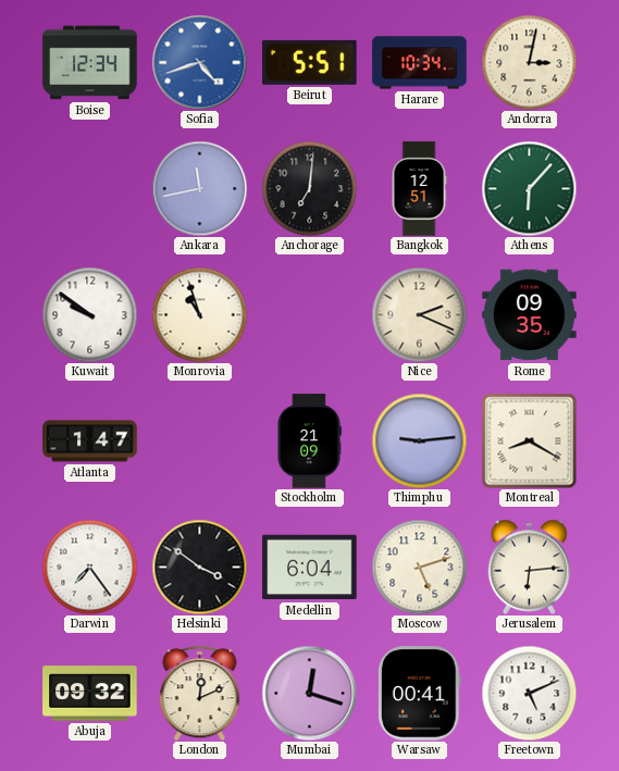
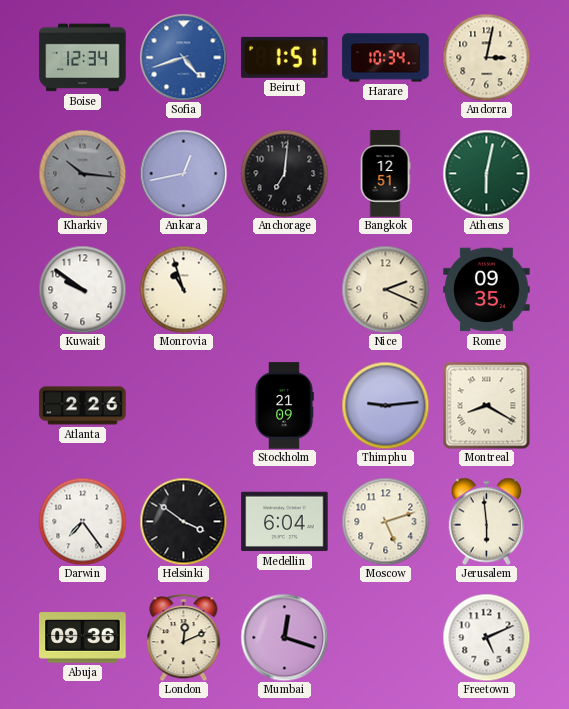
Beirut: 5:51 -> 1:51 (285, 57)
Kharkiv: none -> 10:16 (82, 173)
Ankara: 11:43 -> 12:43 (183, 173)
Athens: 6:07 -> 6:02 (486, 173)
Atlanta: 1:47 -> 2:26 (83, 406)
Jerusalem: 6:14 -> 5:59 (487, 521)
Abuja: 09:32 -> 09:36 (83, 638)
Warsaw: 00:41 -> none (420, 694)
